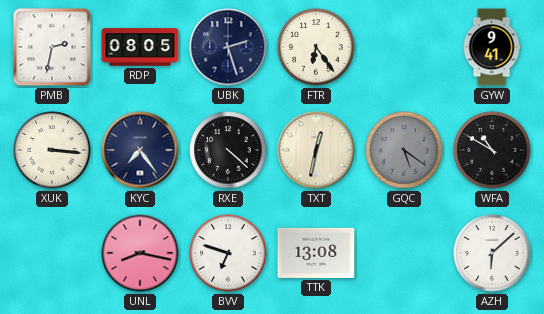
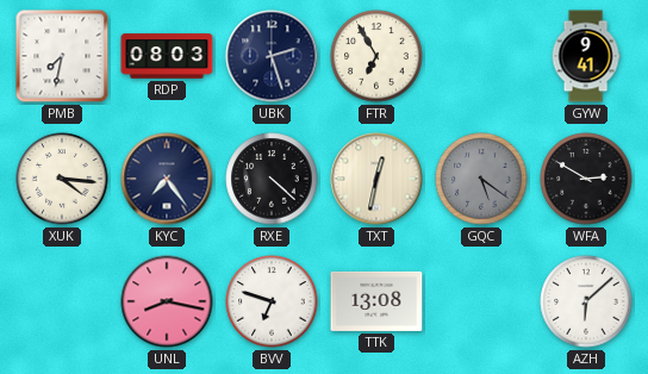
PMB: 2:32 -> 7:32 (62, 56)
RDP: 08:05 -> 08:03 (167, 56)
FTR: 6:24 -> 6:55 (376, 56)
XUK: 3:16 -> 4:16 (62, 179)
WFA: 10:50 -> 2:50 (586, 179)
